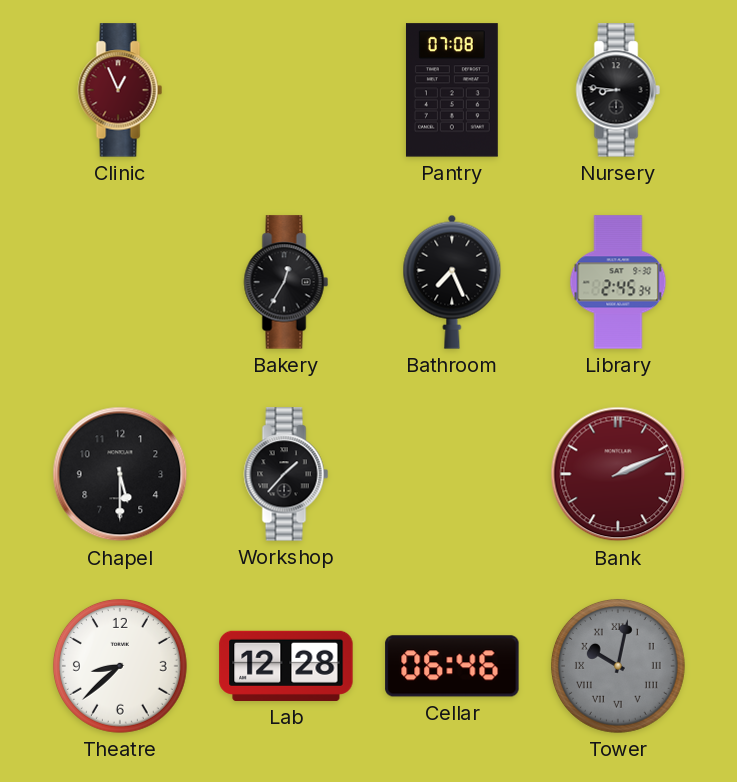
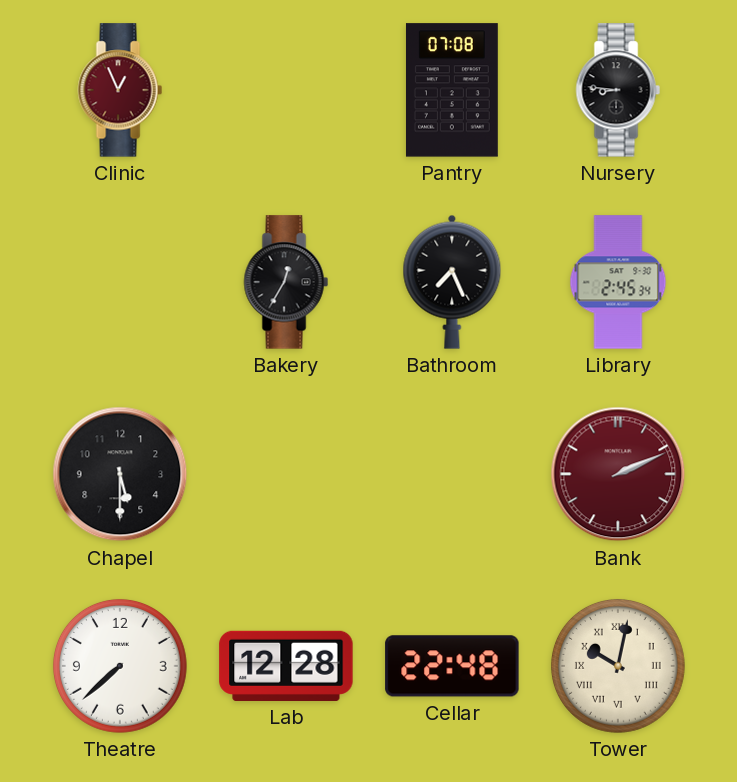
Workshop: 1:37 -> none (286, 474)
Theatre: 8:38 -> 7:38 (120, 666)
Cellar: 06:46 -> 22:48 (452, 666)
Tower dial: grey -> cream (618, 666)
